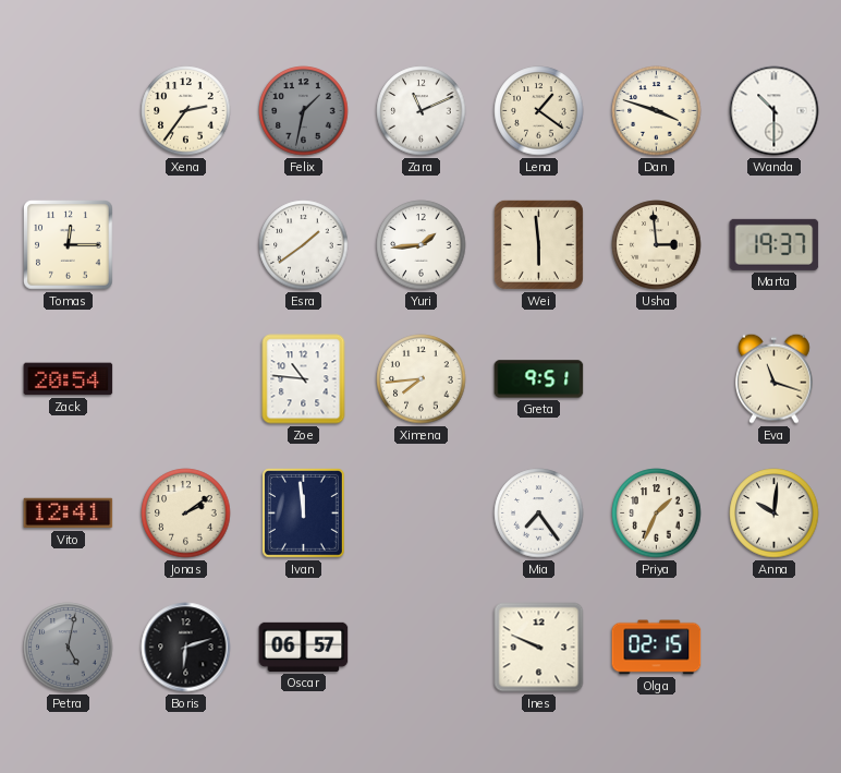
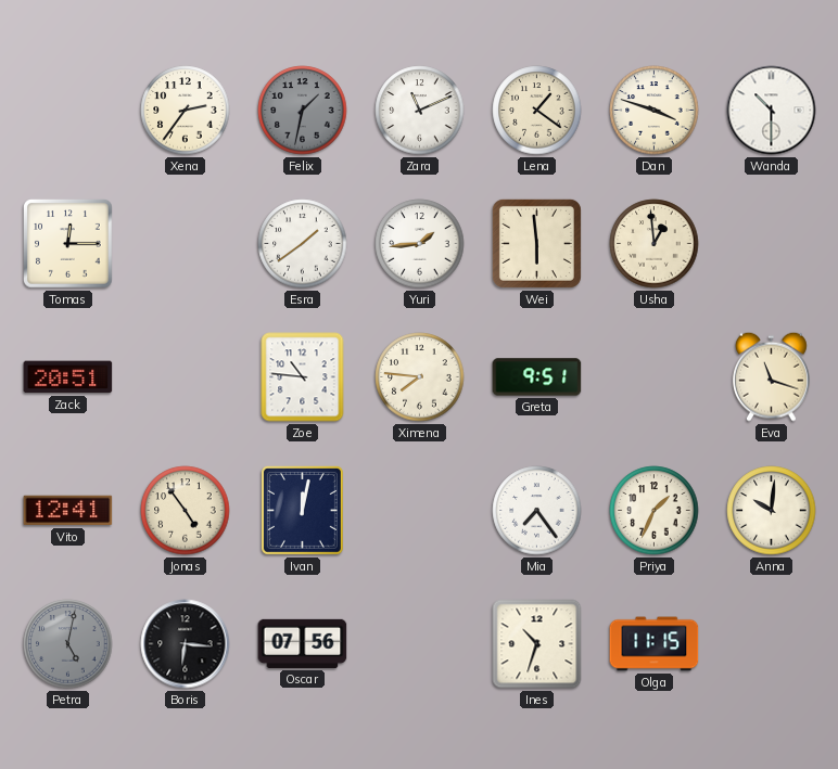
Usha: 2:59 -> 12:59 (655, 244)
Marta: 19:37 -> none (775, 244)
Zack: 20:54 -> 20:51 (68, 377)
Ximena: 7:44 -> 7:46 (420, 377)
Jonas: 2:09 -> 4:54 (186, 511)
Ivan: 11:59 -> 12:02 (302, 511)
Boris: 6:12 -> 6:16 (186, 644)
Oscar: 06:57 -> 07:56 (303, 643)
Ines: 9:49 -> 10:33 (537, 644)
Olga: 02:15 -> 11:15 (655, 644)
